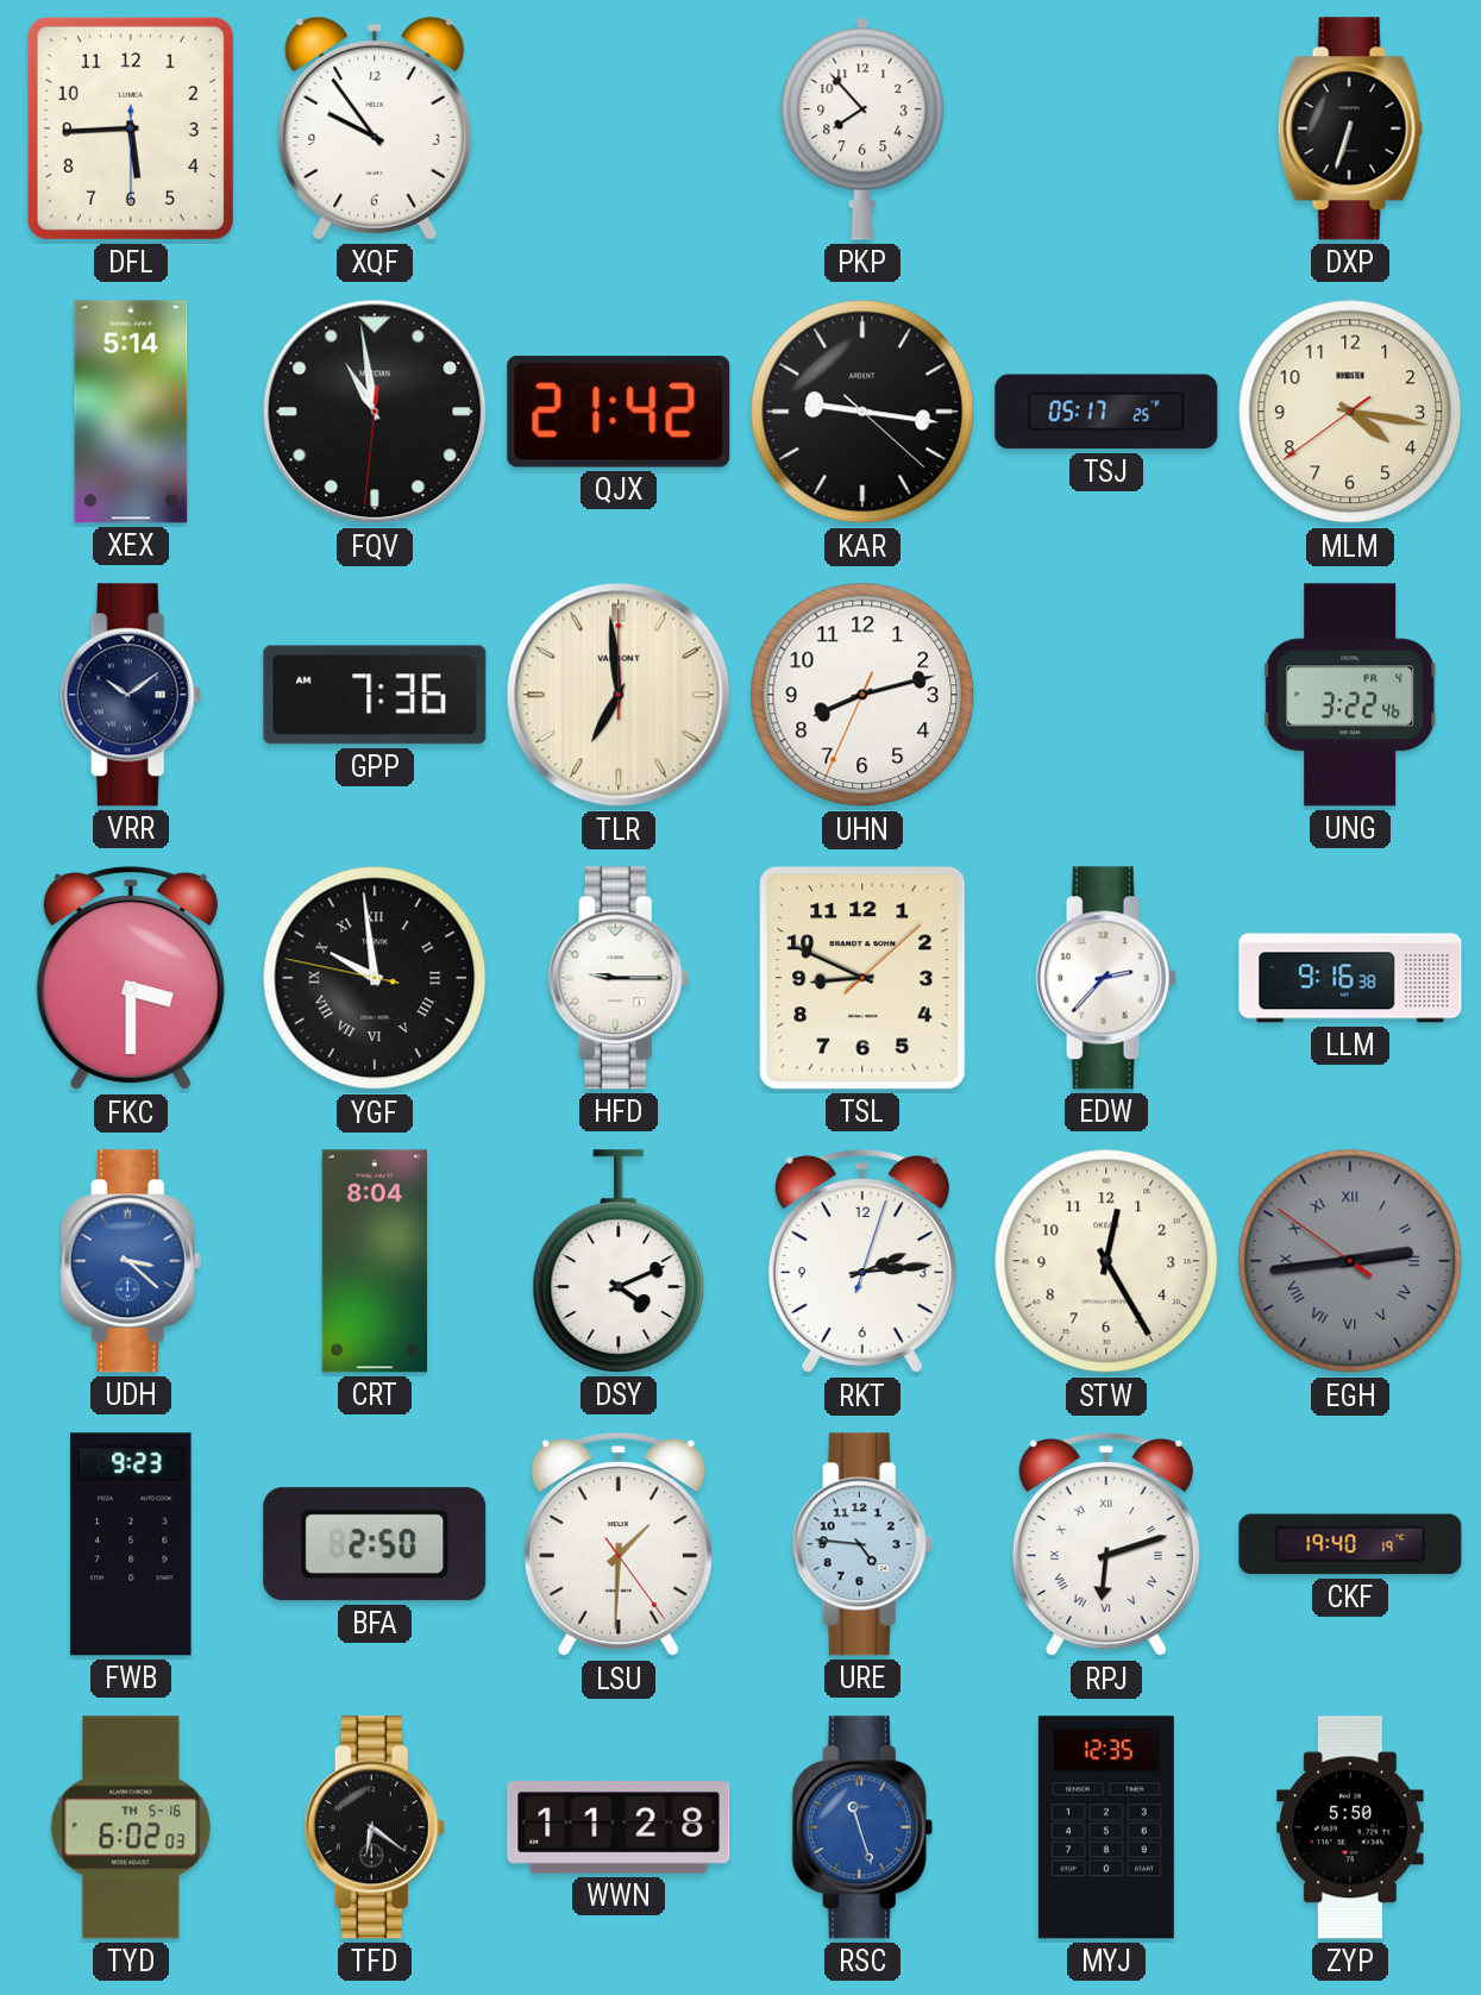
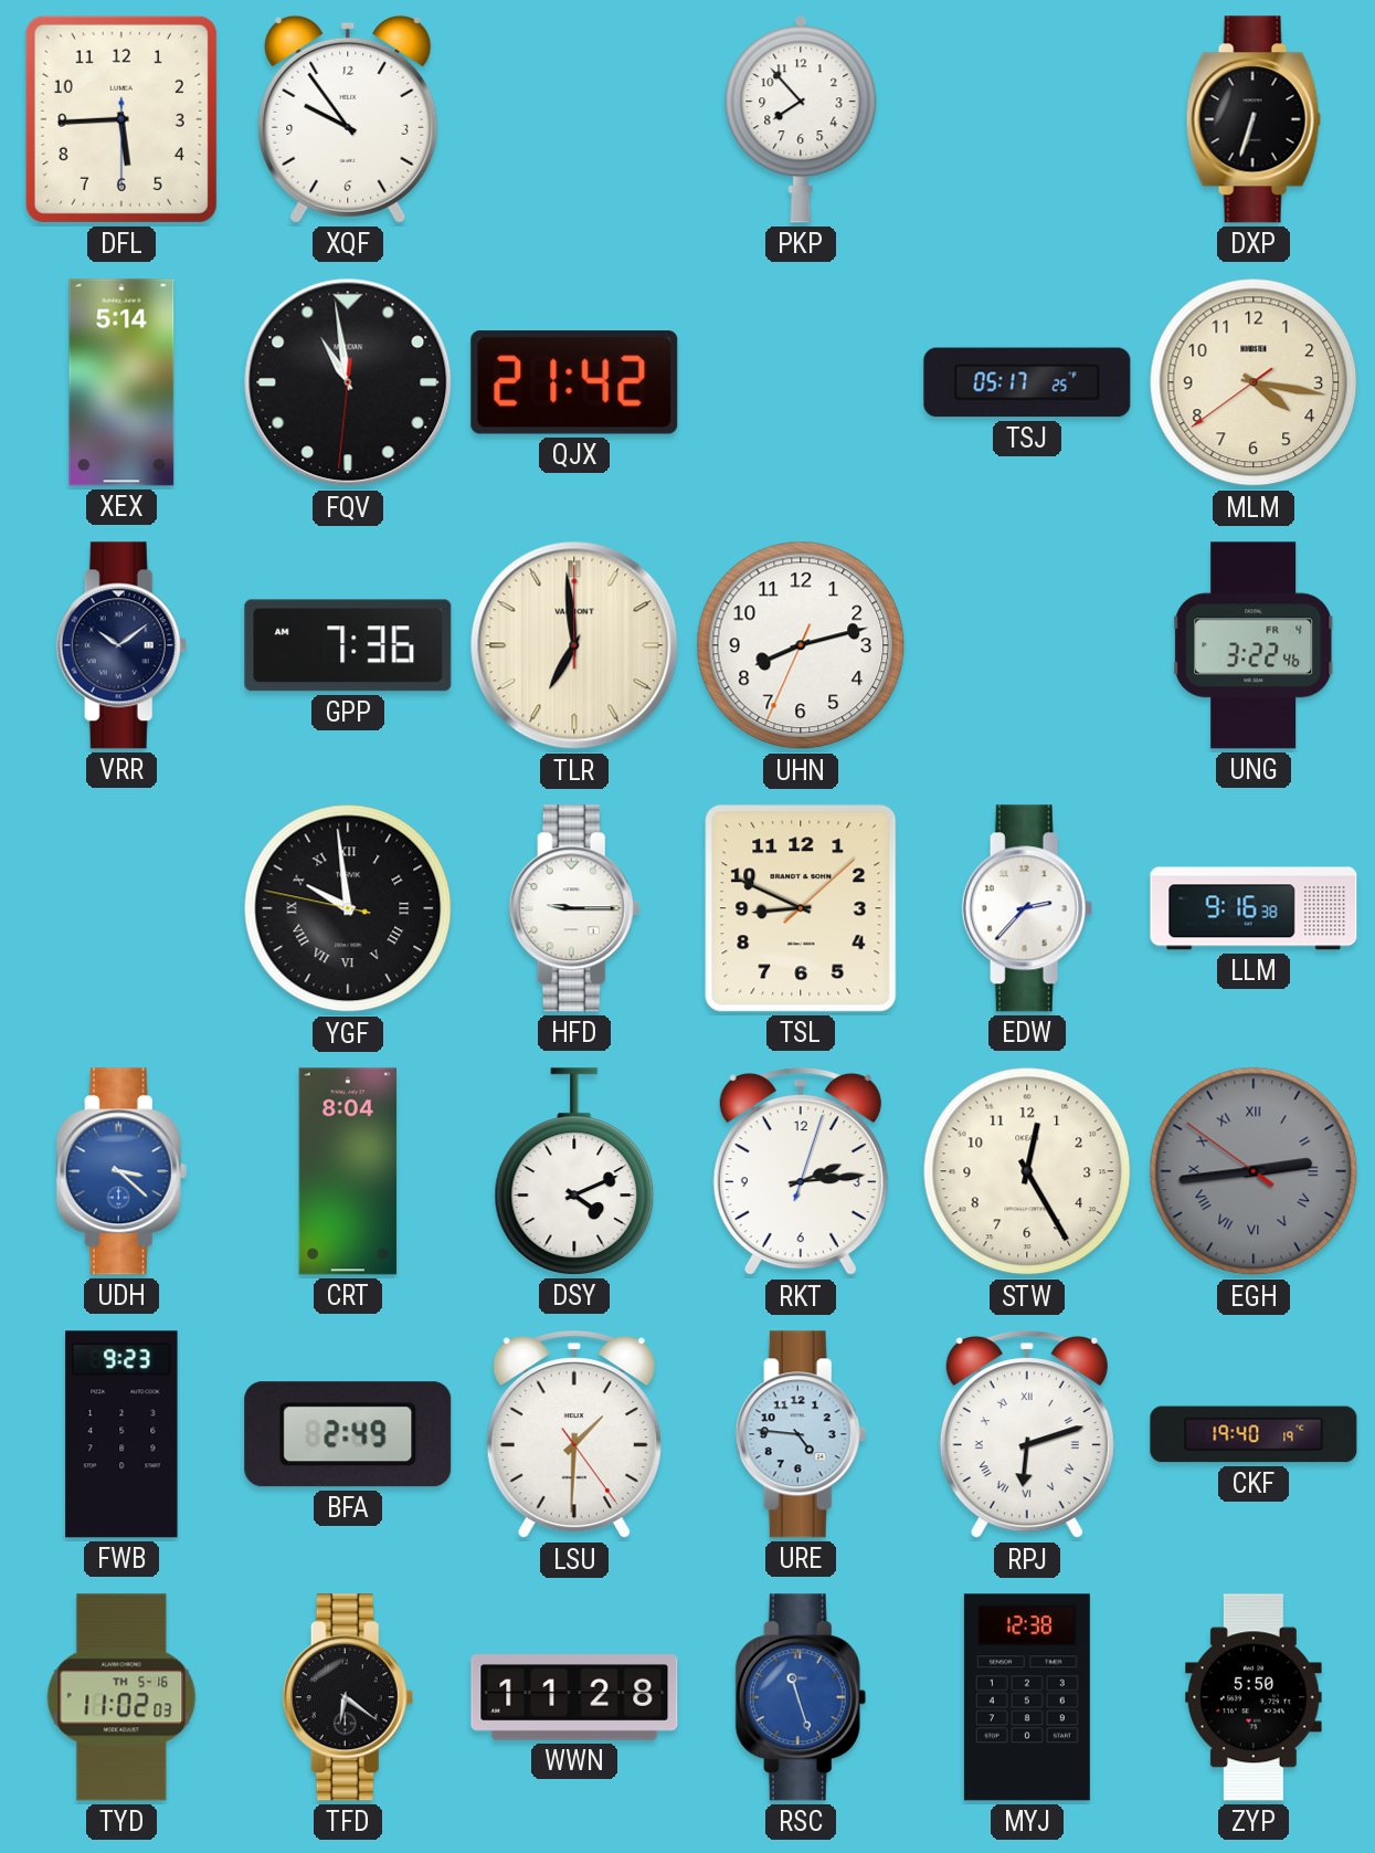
KAR: 9:16 -> none (862, 412)
FKC: 3:30 -> none (131, 979)
BFA: 2:50 -> 2:49 (348, 1434)
TYD: 6:02 -> 11:02 (121, 1697)
MYJ: 12:35 -> 12:38 (1027, 1697)
